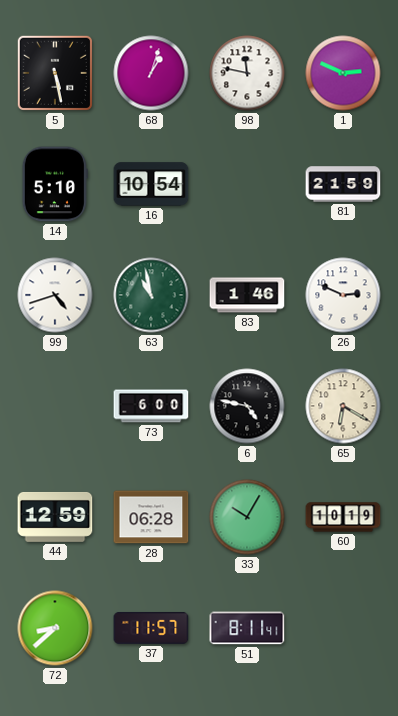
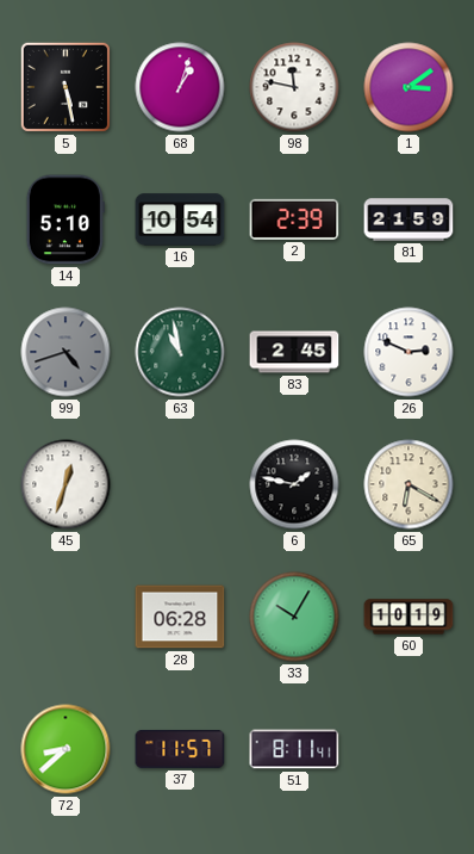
1: 2:49 -> 3:09 (408, 87)
2: none -> 2:39 (294, 219)
99 dial: white -> grey (66, 352)
83: 1:46 -> 2:45 (294, 352)
45: none -> 12:33 (66, 484)
73: 6:00 -> none (151, 406)
6: 4:47 -> 1:47 (294, 484)
44: 12:59 -> none (55, 517)
